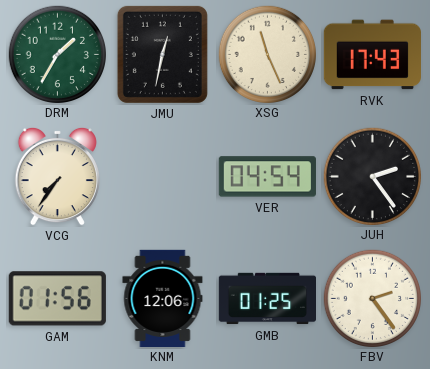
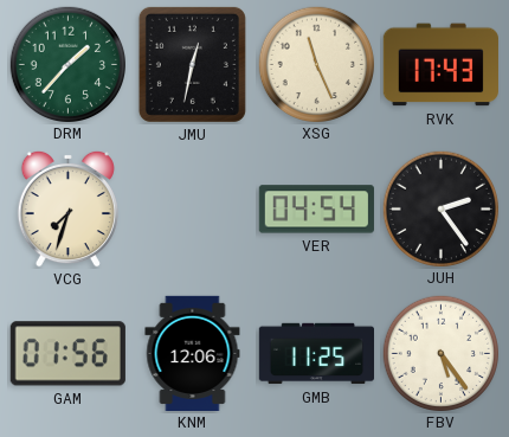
DRM: 1:35 -> 1:37 (67, 64)
VCG: 7:36 -> 7:33 (67, 208)
GMB: 01:25 -> 11:25 (316, 354)
FBV: 2:24 -> 5:24 (440, 353)
